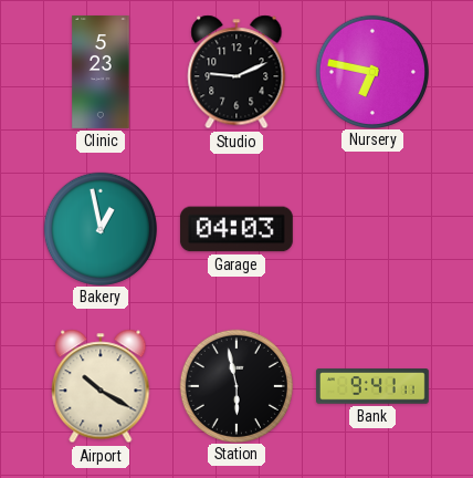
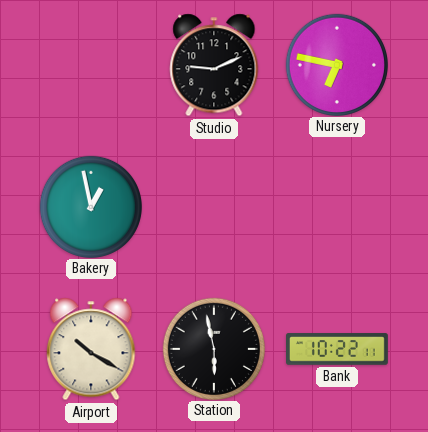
Clinic: 5:23 -> none (101, 73)
Garage: 04:03 -> none (236, 229)
Bank: 9:41 -> 10:22 (338, 349)
